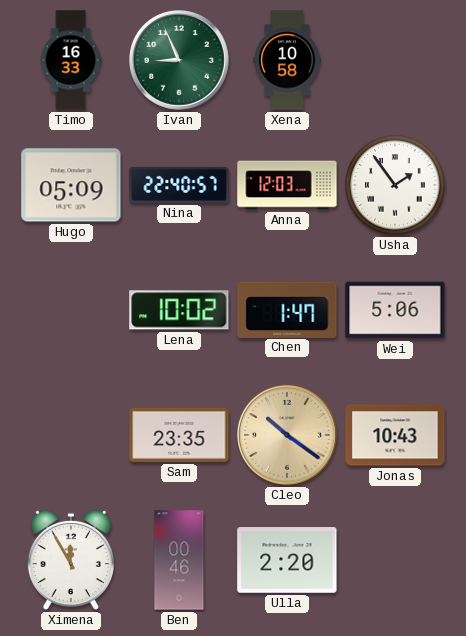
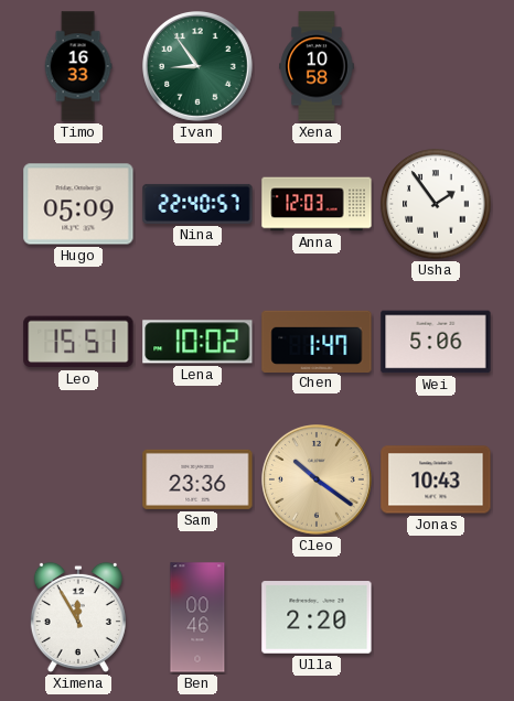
Ivan: 8:56 -> 8:54 (199, 67)
Leo: none -> 15:51 (78, 342)
Sam: 23:35 -> 23:36 (197, 479)
